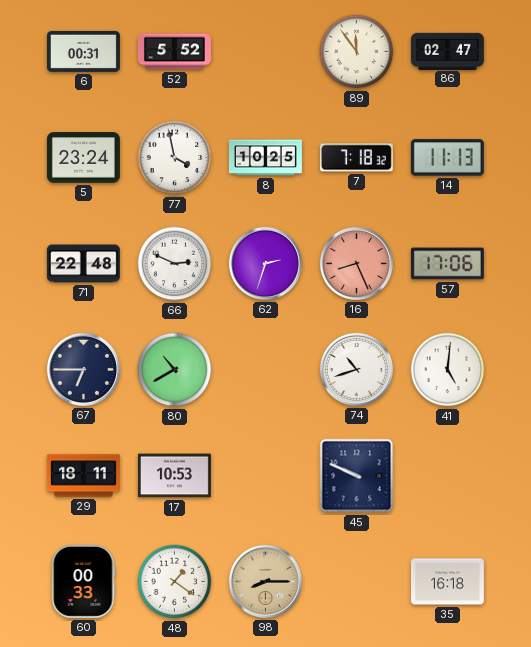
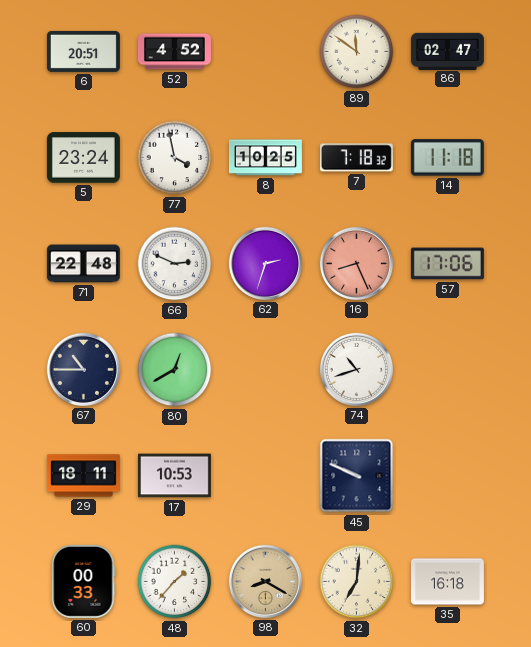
6: 00:31 -> 20:51 (83, 51)
52: 5:52 -> 4:52 (174, 52)
89: 11:54 -> 11:51 (357, 52)
14: 11:13 -> 11:18 (447, 158)
67: 6:45 -> 10:45 (83, 369)
80: 10:40 -> 12:40 (175, 370)
41: 5:01 -> none (448, 370)
48: 1:21 -> 1:37 (175, 582)
98: 8:15 -> 8:20 (265, 581)
32: none -> 7:01 (357, 582)
